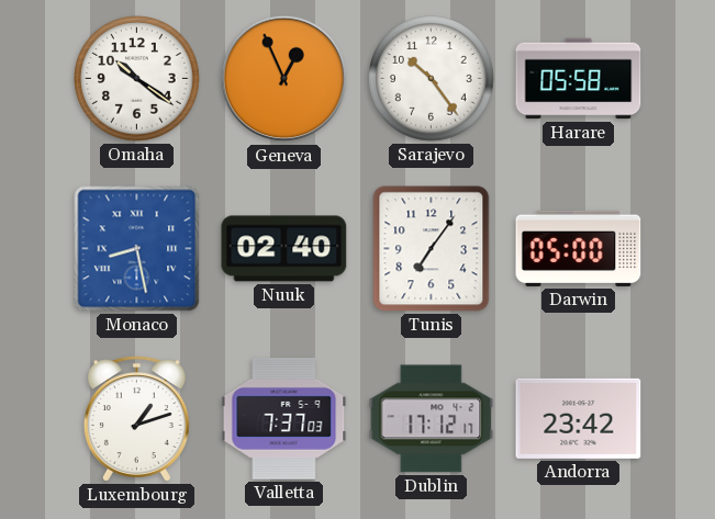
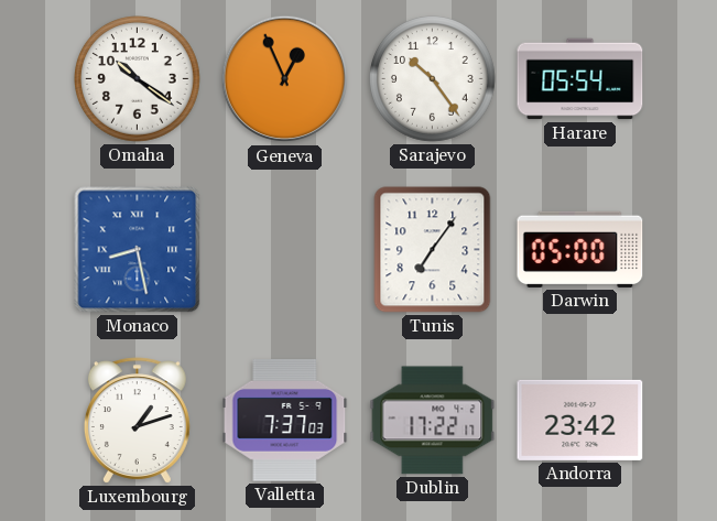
Harare: 05:58 -> 05:54 (580, 79)
Nuuk: 02:40 -> none (284, 249)
Dublin: 17:12 -> 17:22 (433, 421)
